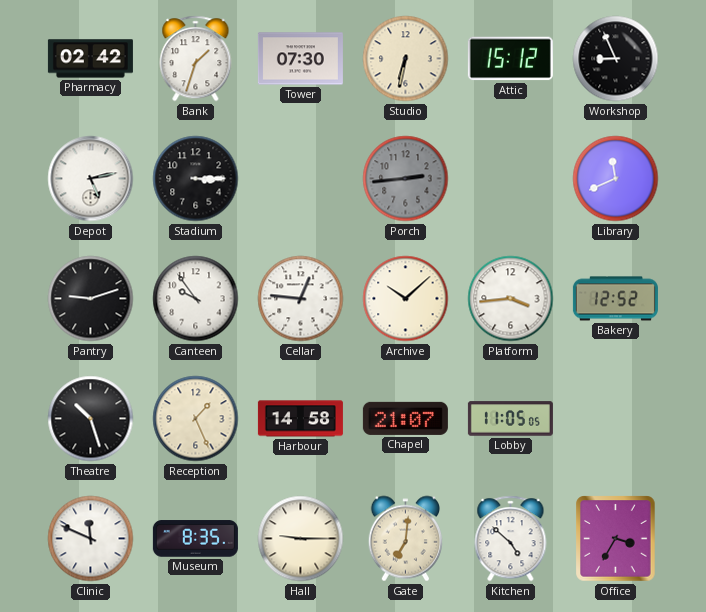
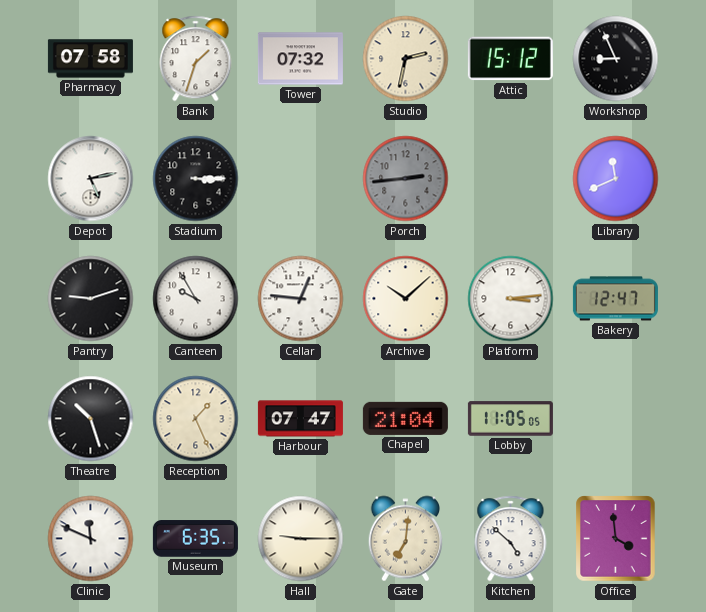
Pharmacy: 02:42 -> 07:58 (90, 59)
Tower: 07:30 -> 07:32 (300, 59)
Studio: 6:32 -> 2:32 (406, 59)
Canteen: 9:54 -> 9:55 (196, 299)
Platform: 3:44 -> 3:14 (511, 299)
Bakery: 12:52 -> 12:47 (615, 299)
Harbour: 14:58 -> 07:47 (300, 419)
Chapel: 21:07 -> 21:04 (405, 418)
Museum: 8:35 -> 6:35 (195, 539)
Office: 3:35 -> 3:59 (616, 539)
